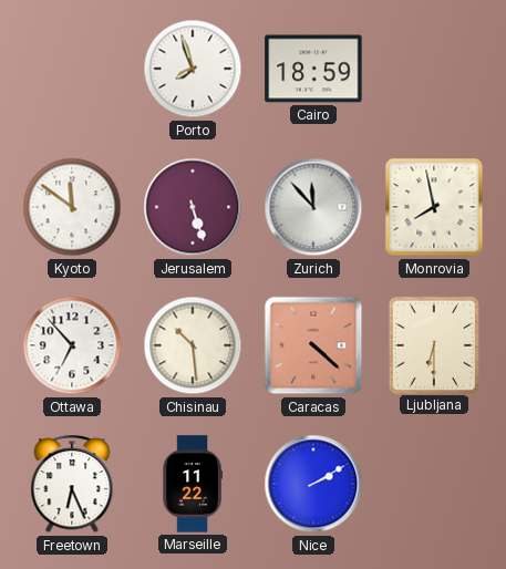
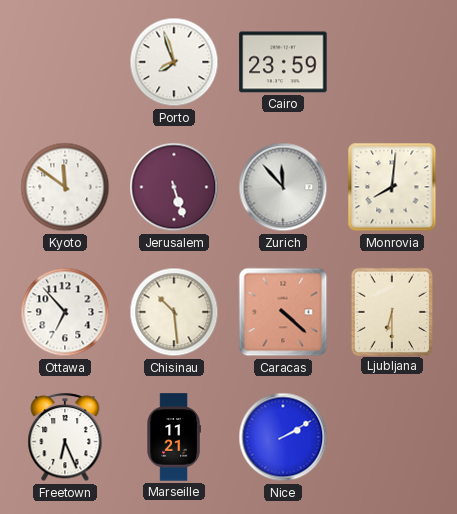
Cairo: 18:59 -> 23:59 (283, 62)
Monrovia: 7:58 -> 8:01 (392, 187)
Marseille: 11:22 -> 11:21 (174, 437)
